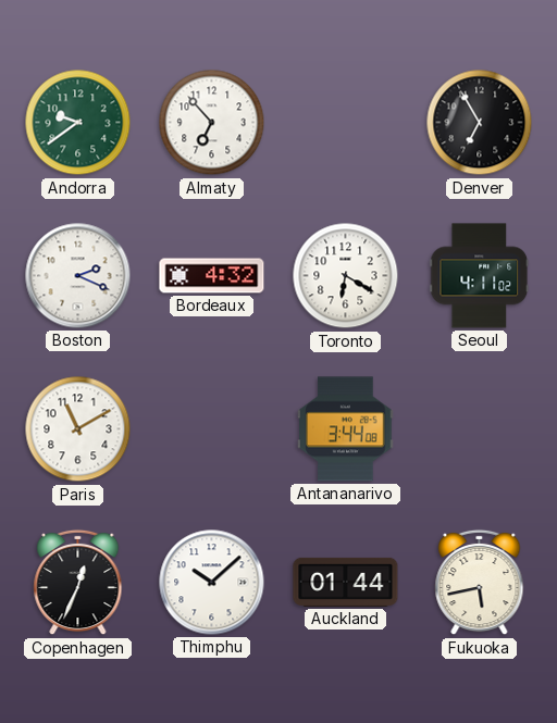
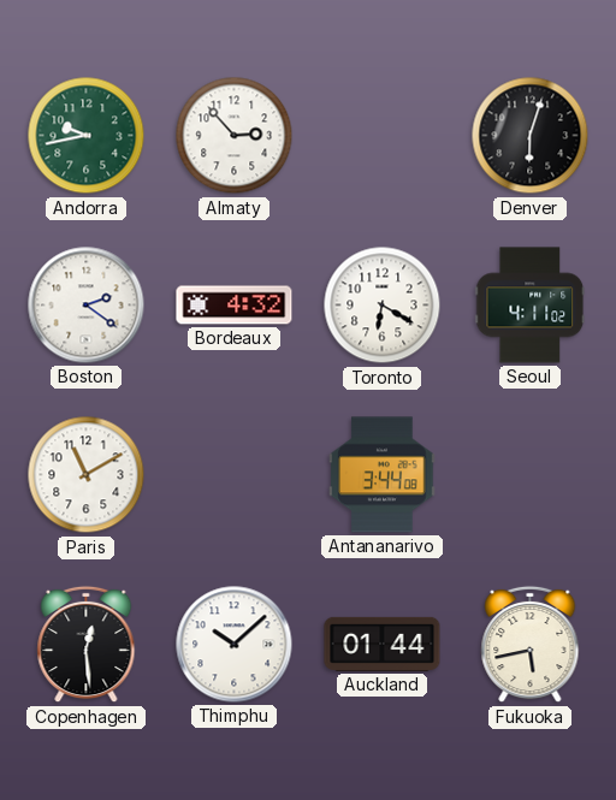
Andorra: 9:39 -> 9:43 (87, 136)
Almaty: 6:53 -> 2:53 (235, 136)
Denver: 6:55 -> 6:03 (531, 136)
Boston: 2:19 -> 2:21 (87, 306)
Copenhagen: 12:34 -> 12:29 (87, 645)
